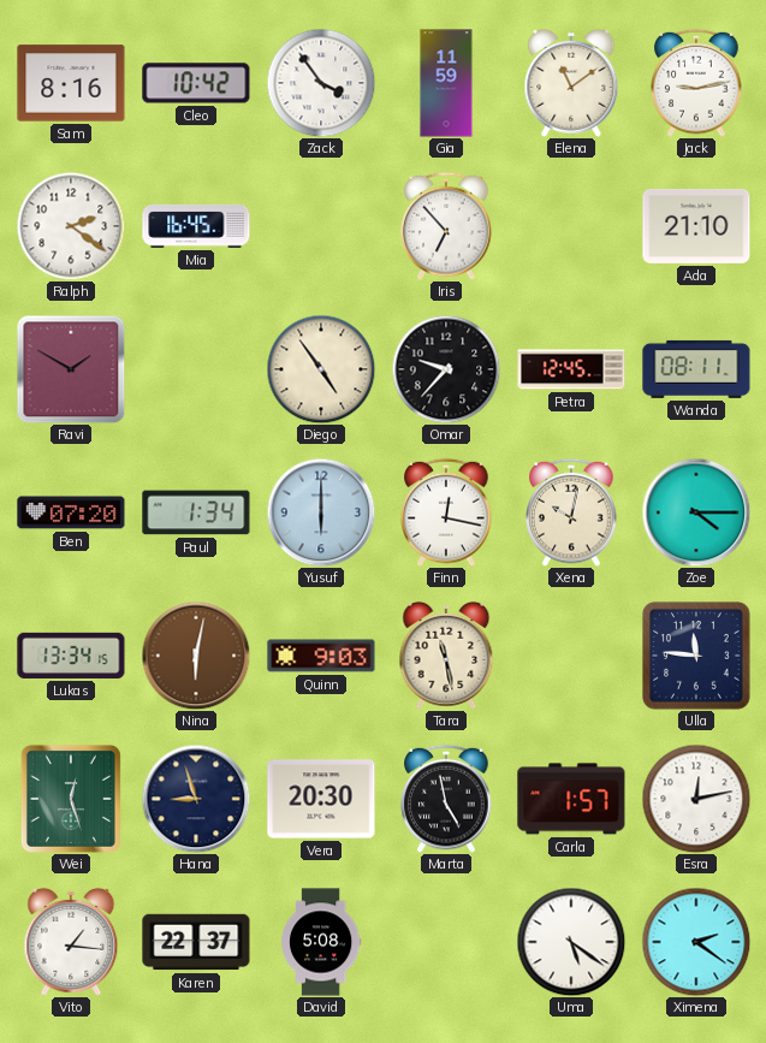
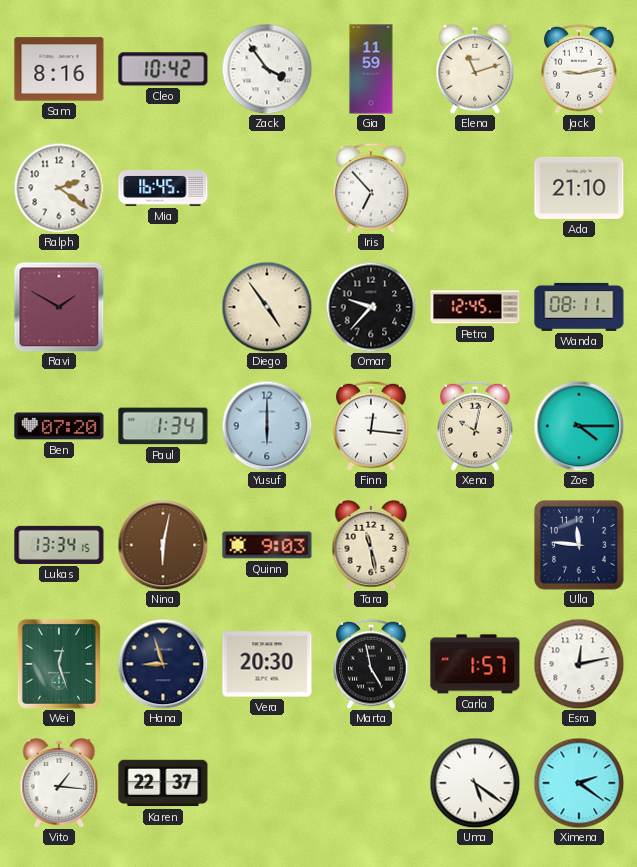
Elena: 11:09 -> 11:12 (475, 69)
Finn: 12:17 -> 12:16 (371, 426)
David: 5:08 -> none (321, 942)
